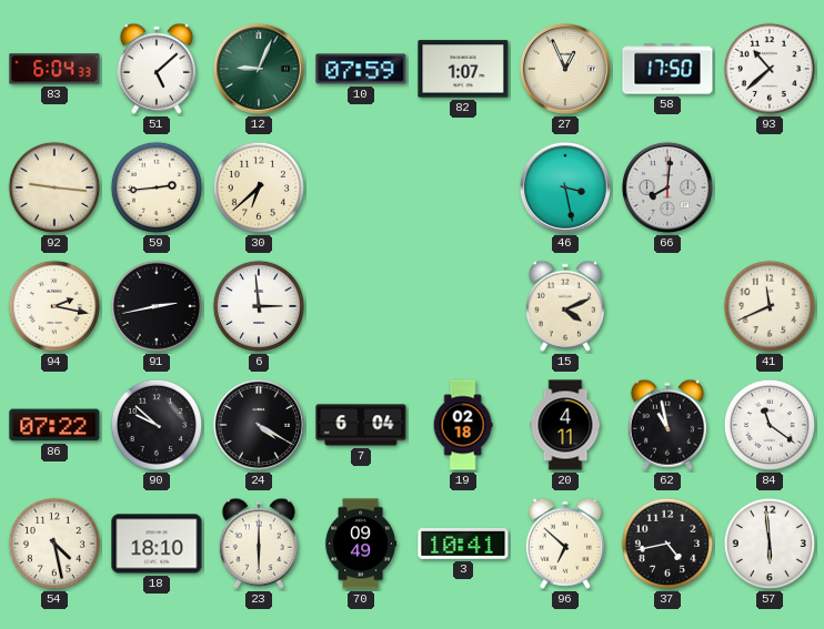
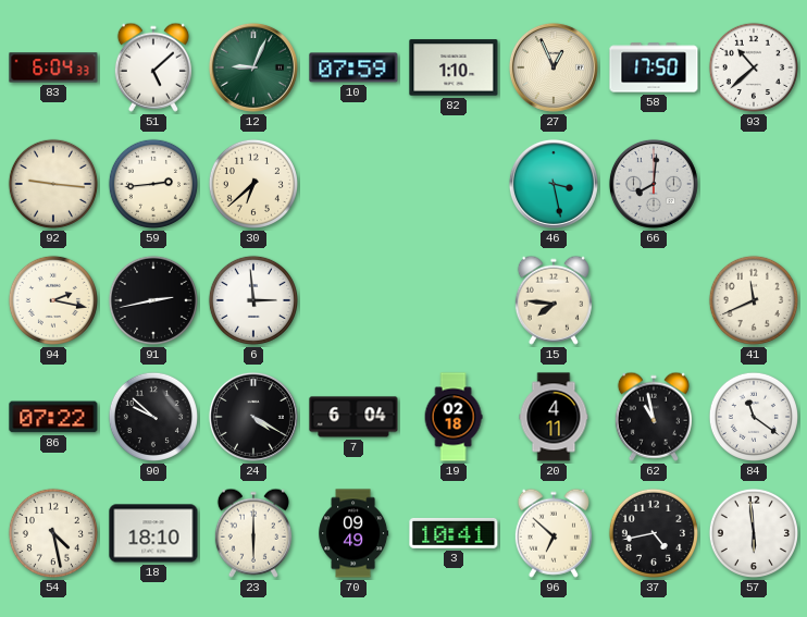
82: 1:07 -> 1:10 (454, 67)
15: 4:11 -> 7:46 (554, 300)
